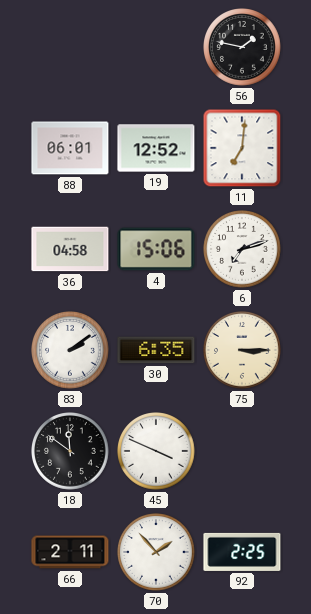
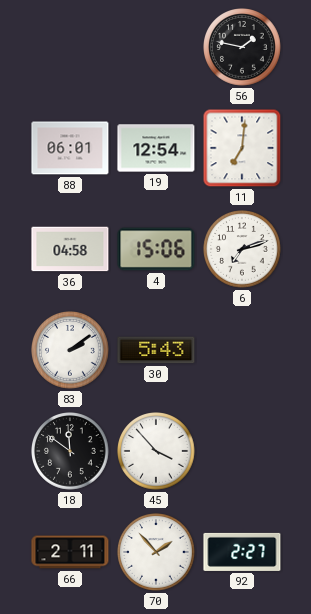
19: 12:52 -> 12:54 (156, 148)
30: 6:35 -> 5:43 (156, 350)
75: 3:15 -> none (243, 351)
45: 3:49 -> 3:53 (157, 452)
92: 2:25 -> 2:27 (242, 552)
